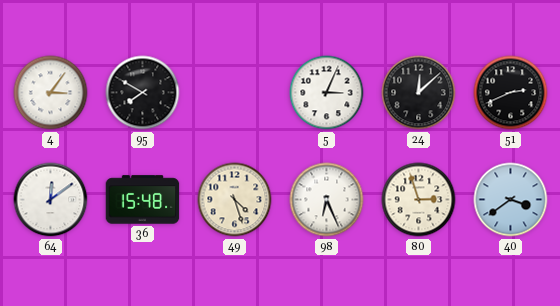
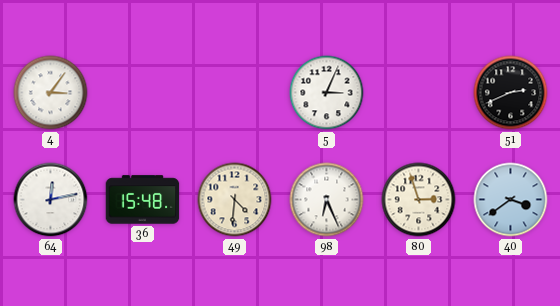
95: 7:50 -> none (143, 93)
24: 12:08 -> none (419, 93)
64: 12:09 -> 12:13 (51, 200)
49: 4:27 -> 4:31 (235, 200)
